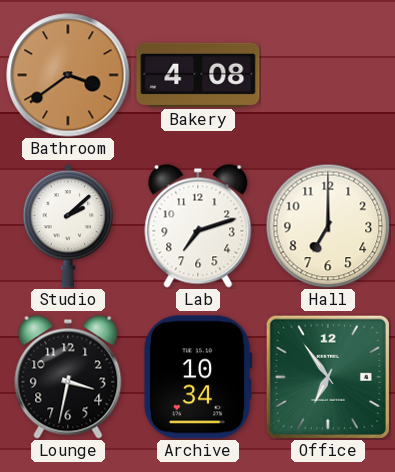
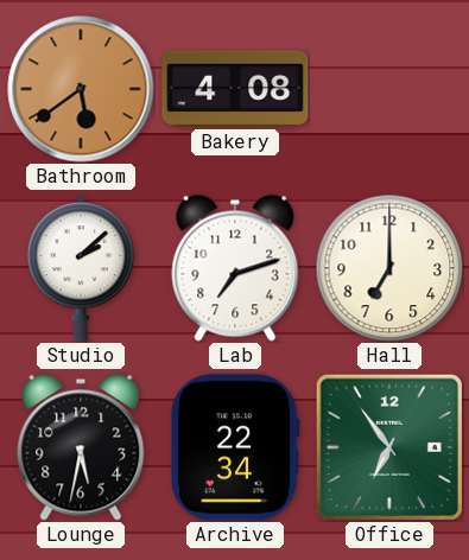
Bathroom: 3:39 -> 5:39 (81, 89)
Lounge: 3:32 -> 5:32 (81, 447)
Archive: 10:34 -> 22:34 (235, 447)
